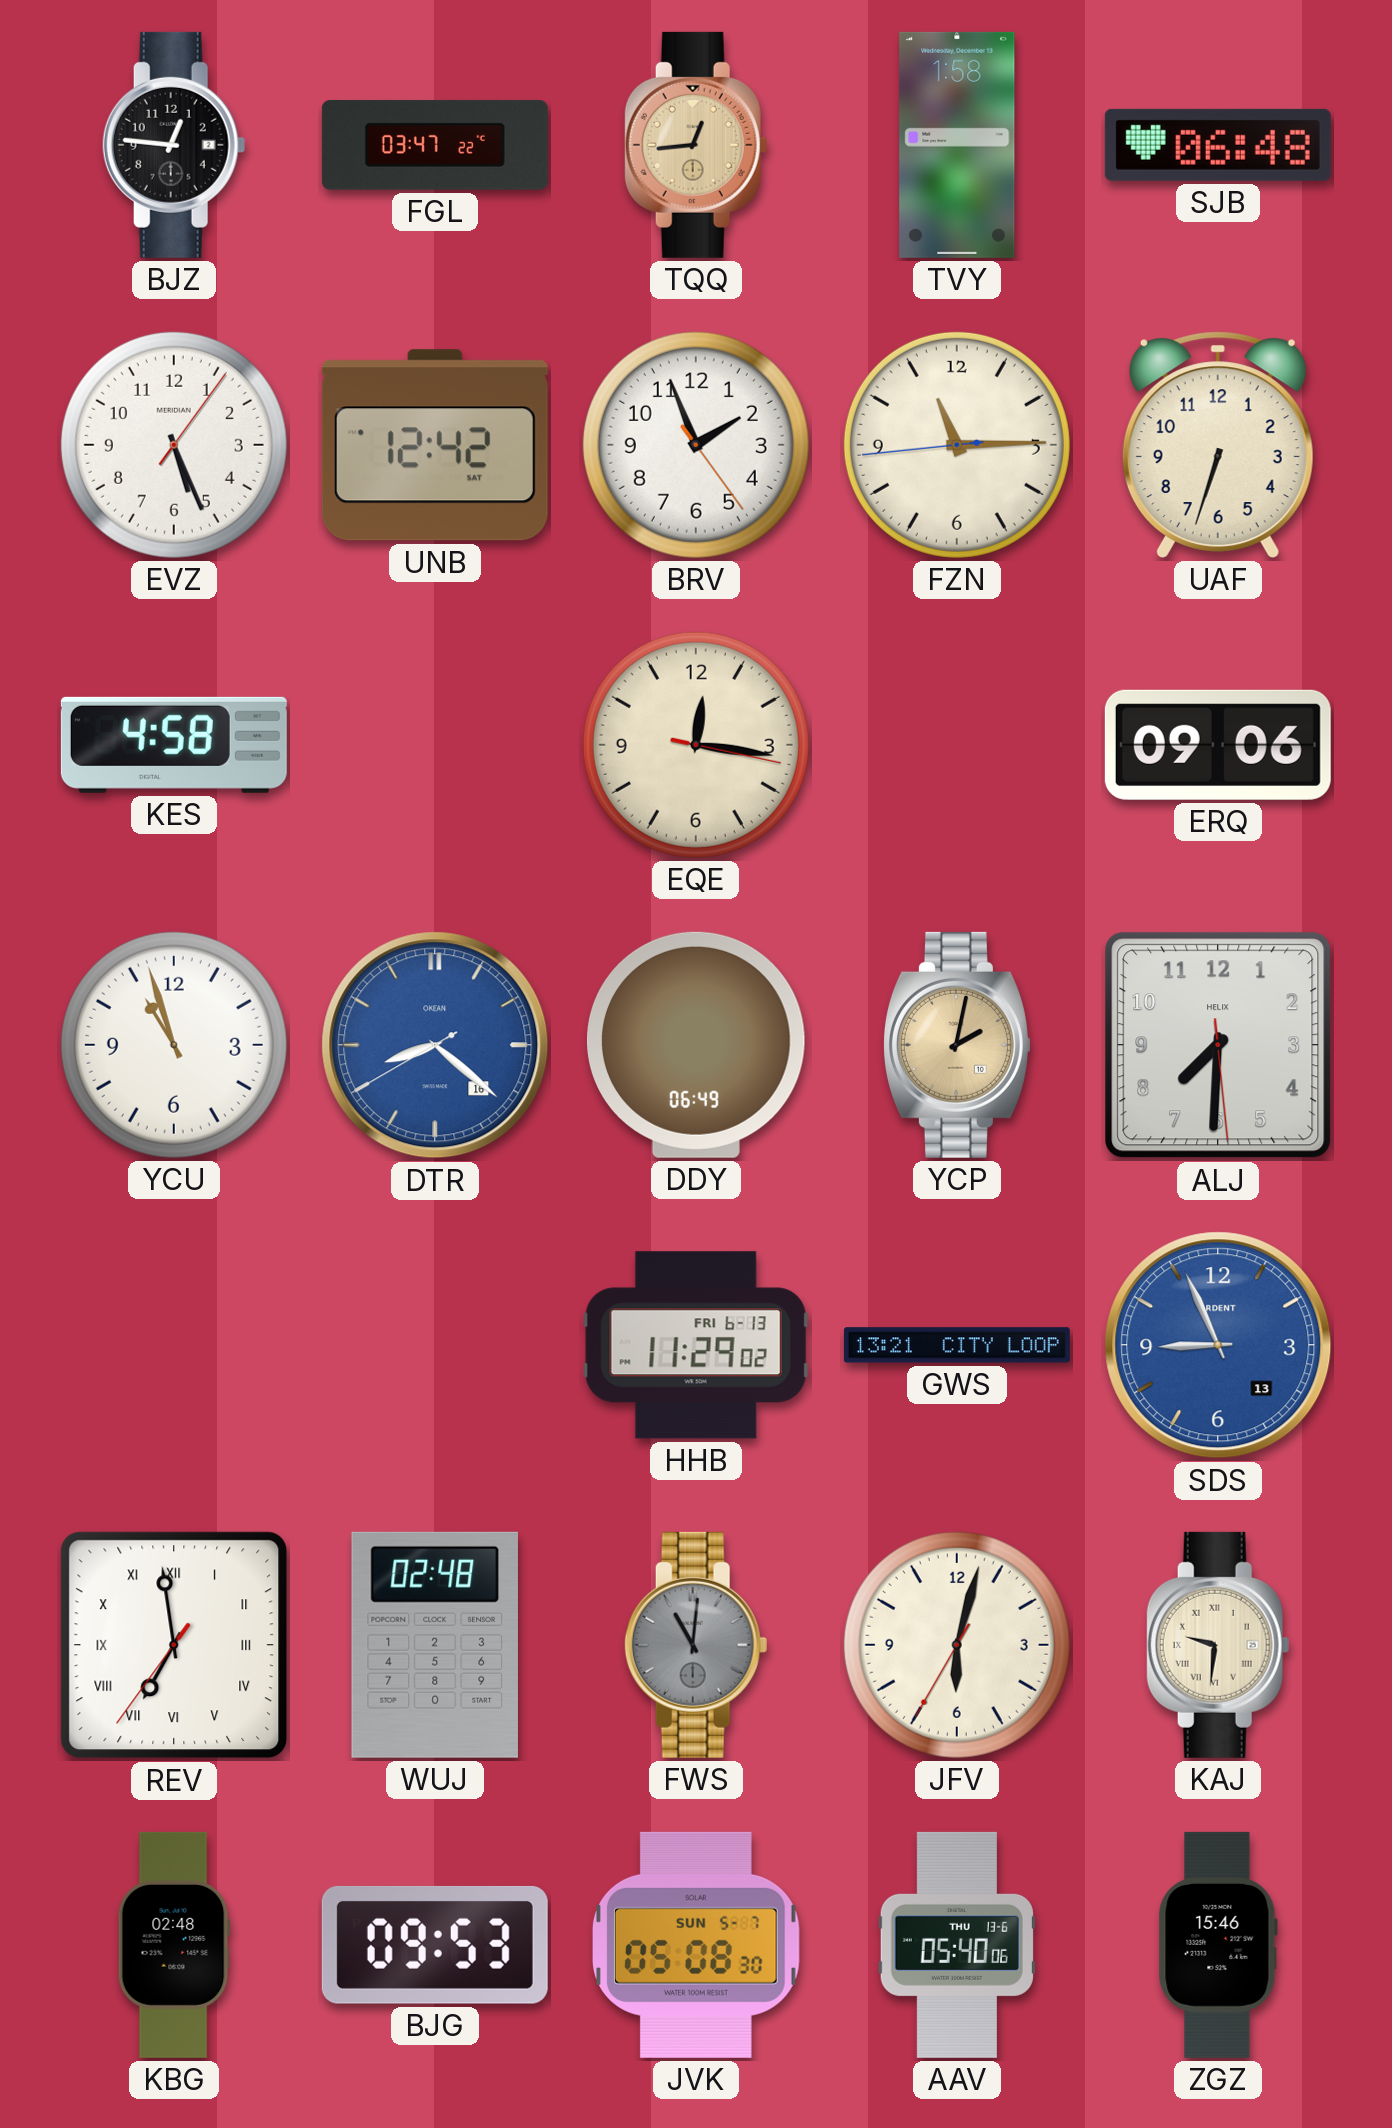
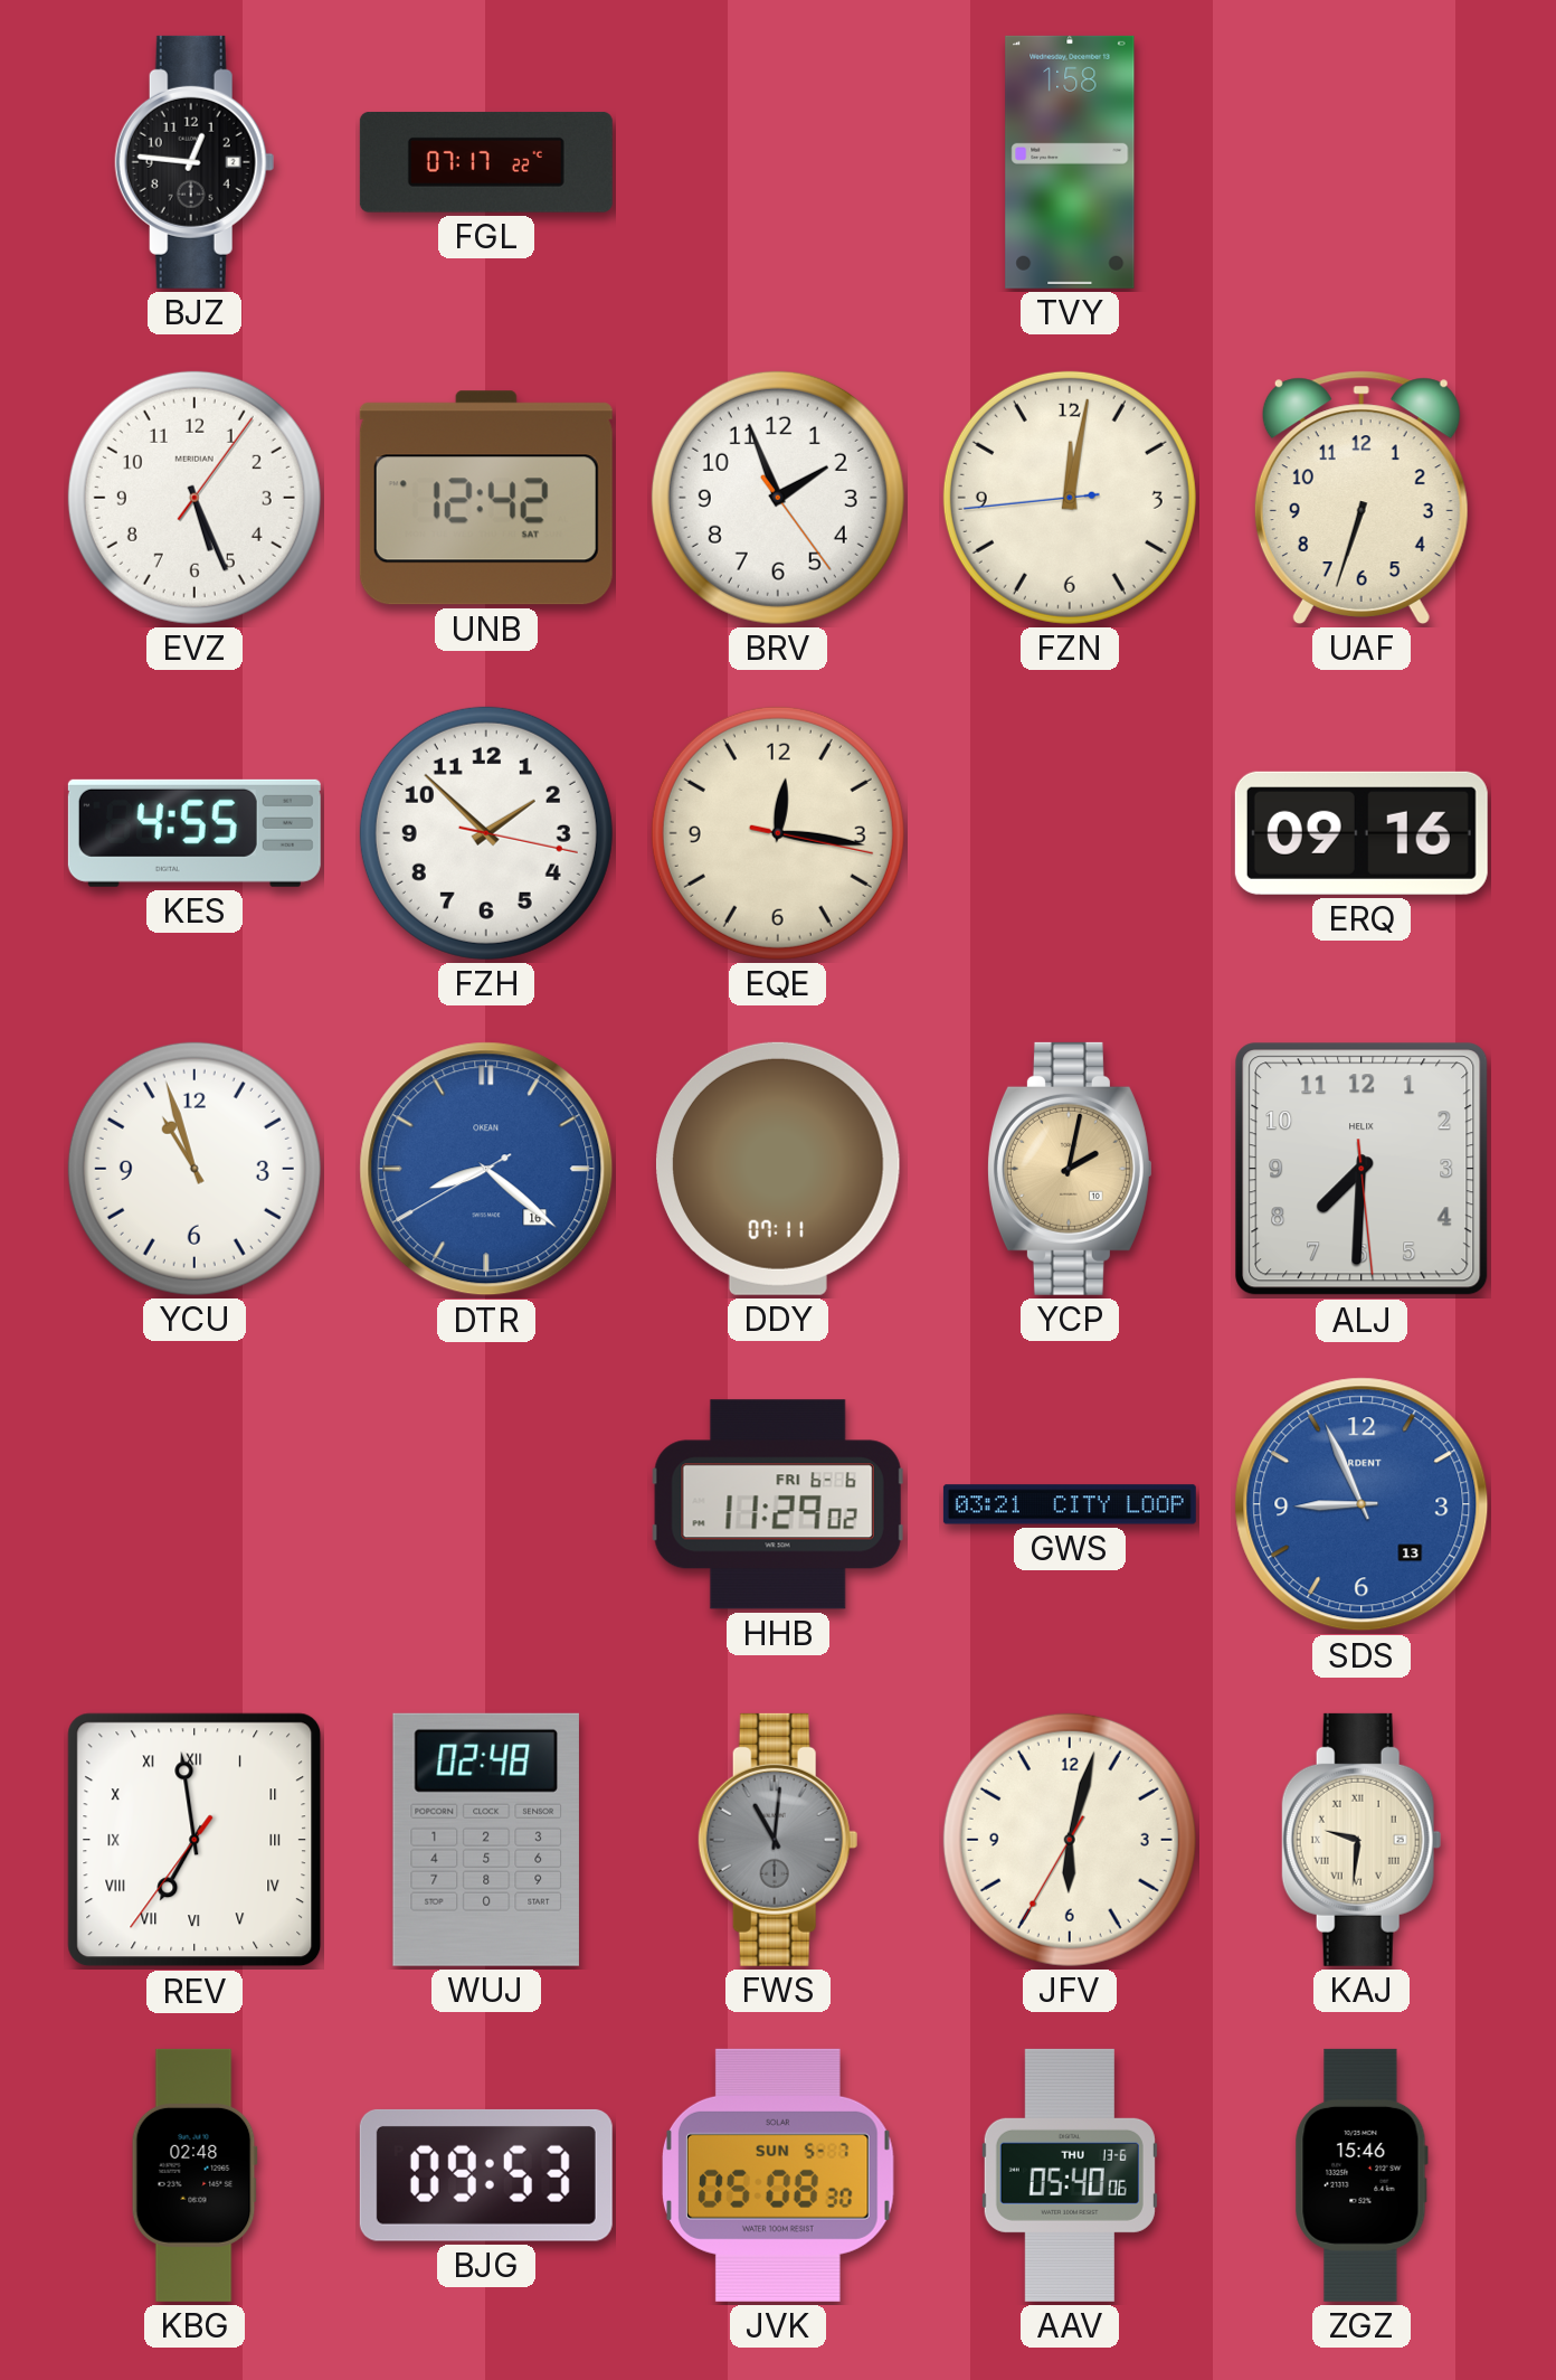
FGL: 03:47 -> 07:17 (486, 163)
TQQ: 12:44 -> none (696, 145)
SJB: 06:48 -> none (1218, 145)
FZN: 11:14 -> 12:01 (1070, 498)
KES: 4:58 -> 4:55 (194, 833)
FZH: none -> 1:52 (486, 833)
ERQ: 09:06 -> 09:16 (1361, 833)
DDY: 06:49 -> 07:11 (778, 1169)
HHB date: FRI 6-13 -> FRI 6-6 (778, 1504)
GWS: 13:21 -> 03:21 (1070, 1504)
